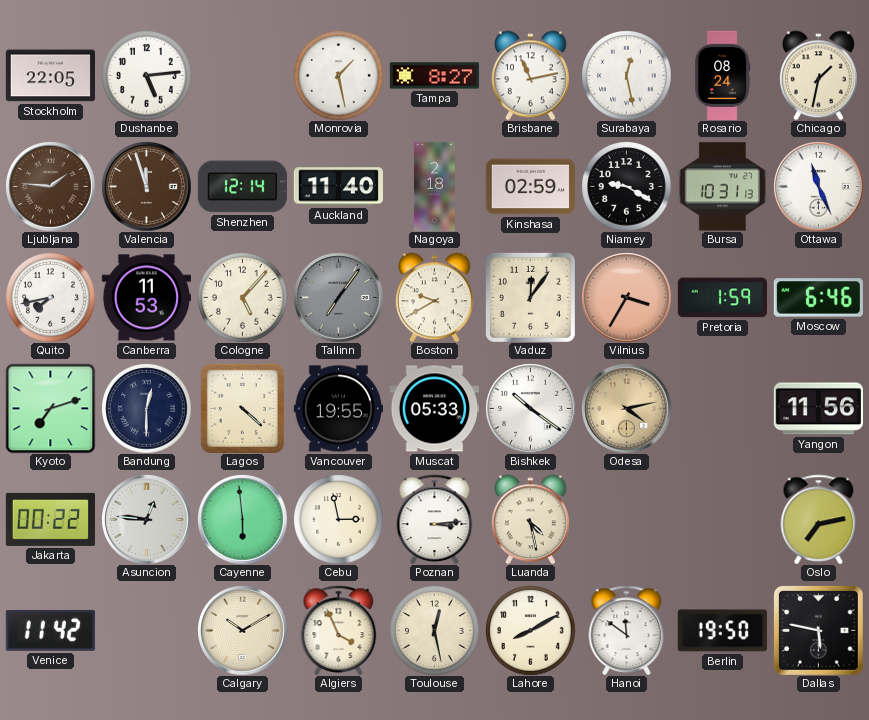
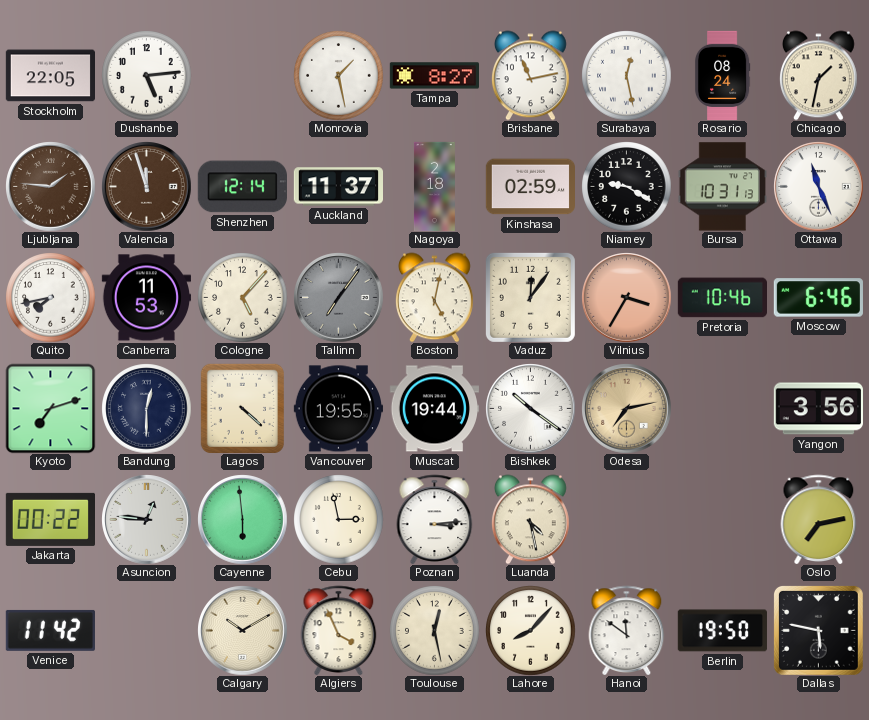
Auckland: 11:40 -> 11:37 (338, 187)
Boston: 9:40 -> 5:02 (434, 297)
Pretoria: 1:59 -> 10:46 (722, 298)
Muscat: 05:33 -> 19:44 (434, 409)
Odesa: 4:13 -> 7:13 (626, 408)
Yangon: 11:56 -> 3:56 (818, 409)
Lahore: 8:10 -> 8:07 (530, 630)
